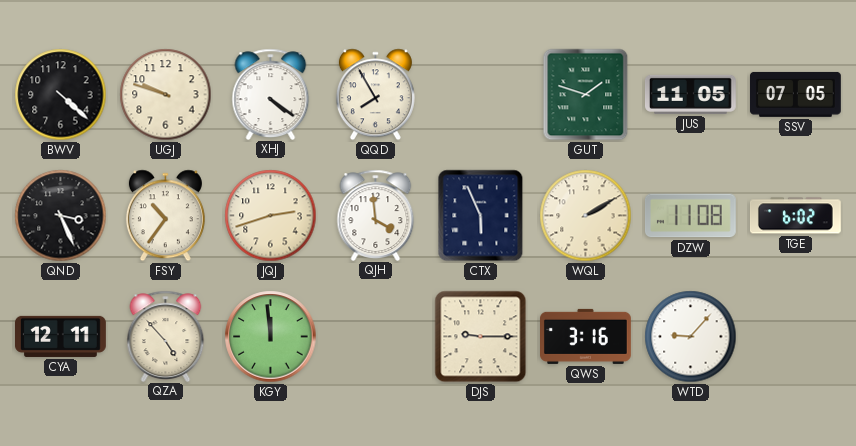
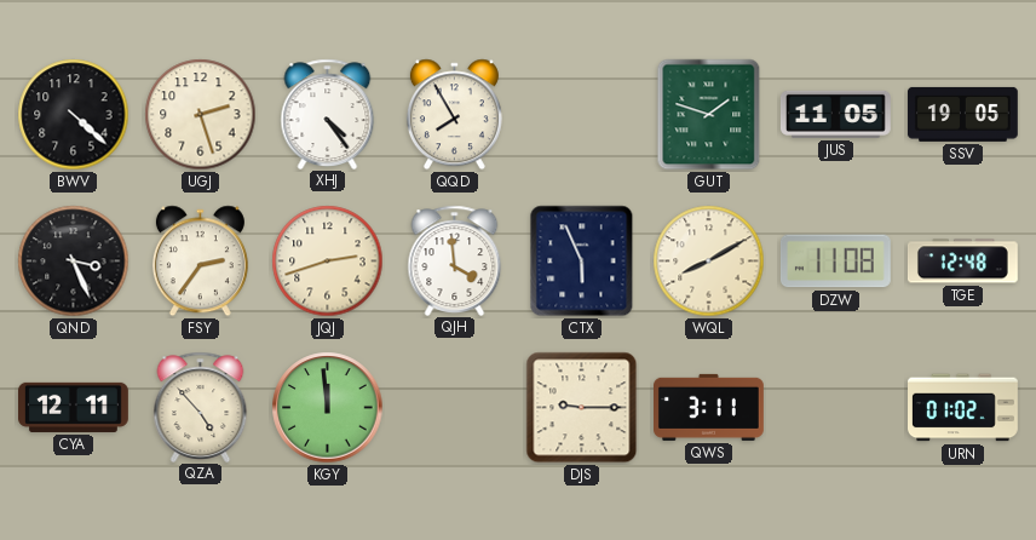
UGJ: 9:48 -> 2:27 (201, 115)
XHJ: 4:21 -> 4:24 (328, 114)
SSV: 07:05 -> 19:05 (962, 114)
FSY: 10:36 -> 2:36 (200, 262)
WQL: 2:10 -> 8:10 (709, 262)
TGE: 6:02 -> 12:48 (962, 262)
QWS: 3:16 -> 3:11 (709, 407)
WTD: 9:07 -> none (691, 337)
URN: none -> 01:02 (963, 408)
